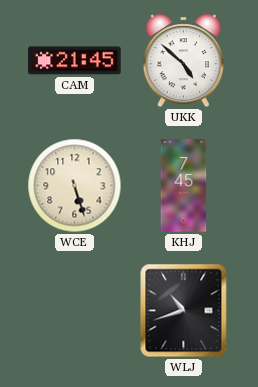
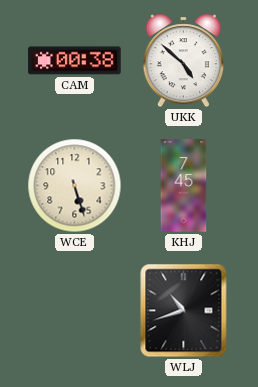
CAM: 21:45 -> 00:38 (75, 61)
